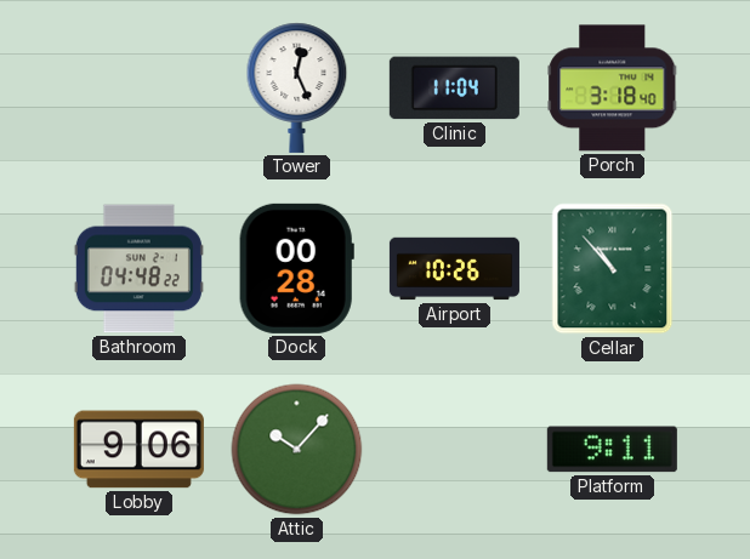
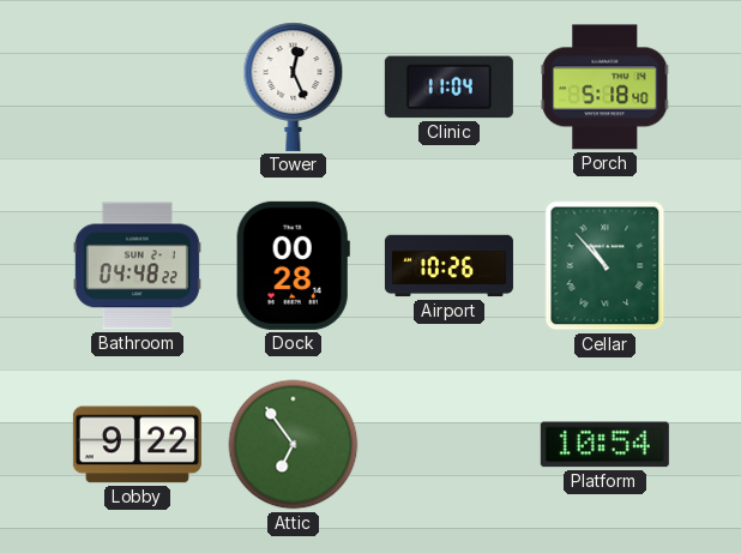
Porch: 3:18 -> 5:18 (606, 88)
Lobby: 9:06 -> 9:22 (137, 445)
Attic: 10:07 -> 6:54 (294, 445)
Platform: 9:11 -> 10:54 (604, 445)
